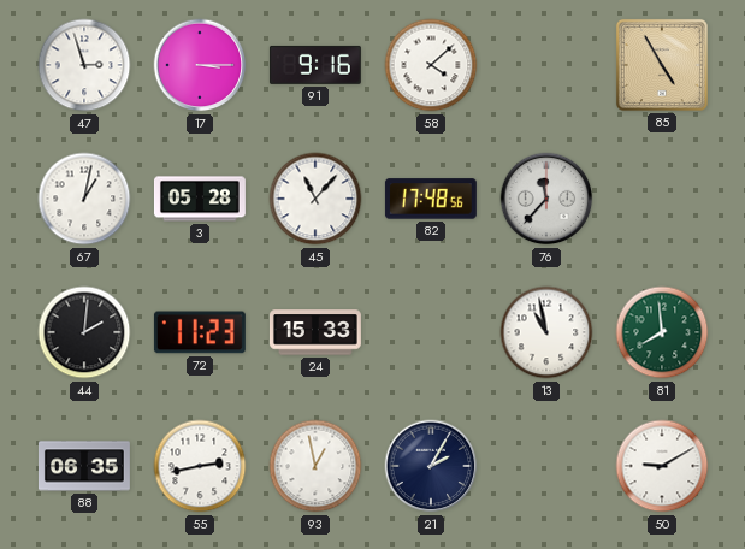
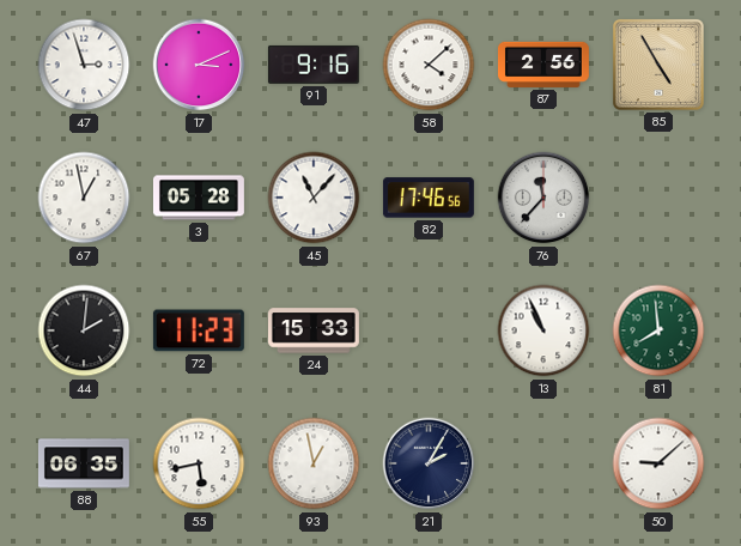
17: 3:15 -> 3:11 (199, 65)
87: none -> 2:56 (543, 65)
67: 1:02 -> 12:58 (84, 198)
82: 17:48 -> 17:46 (429, 198)
13: 10:58 -> 10:56 (543, 330)
55: 2:43 -> 5:43 (199, 463)
50: 9:10 -> 9:08 (658, 463)
